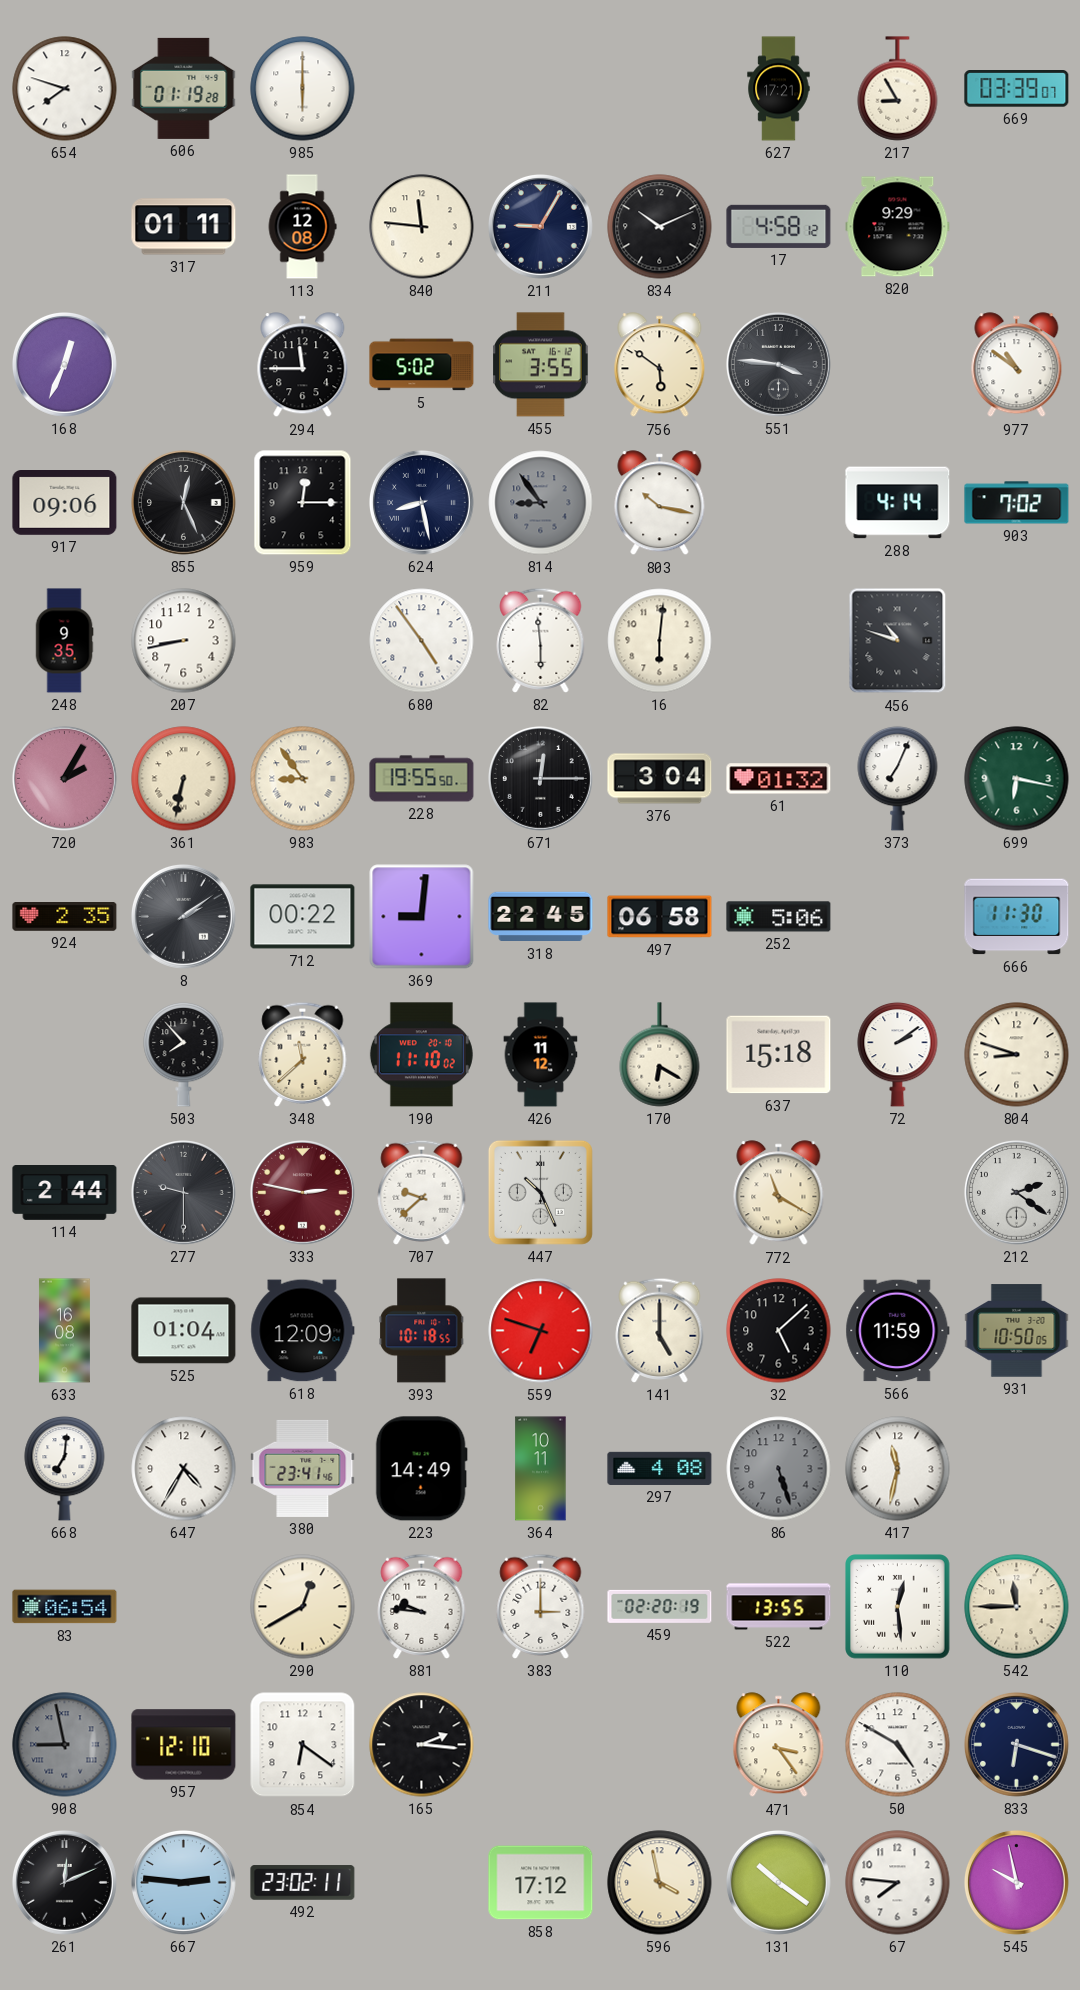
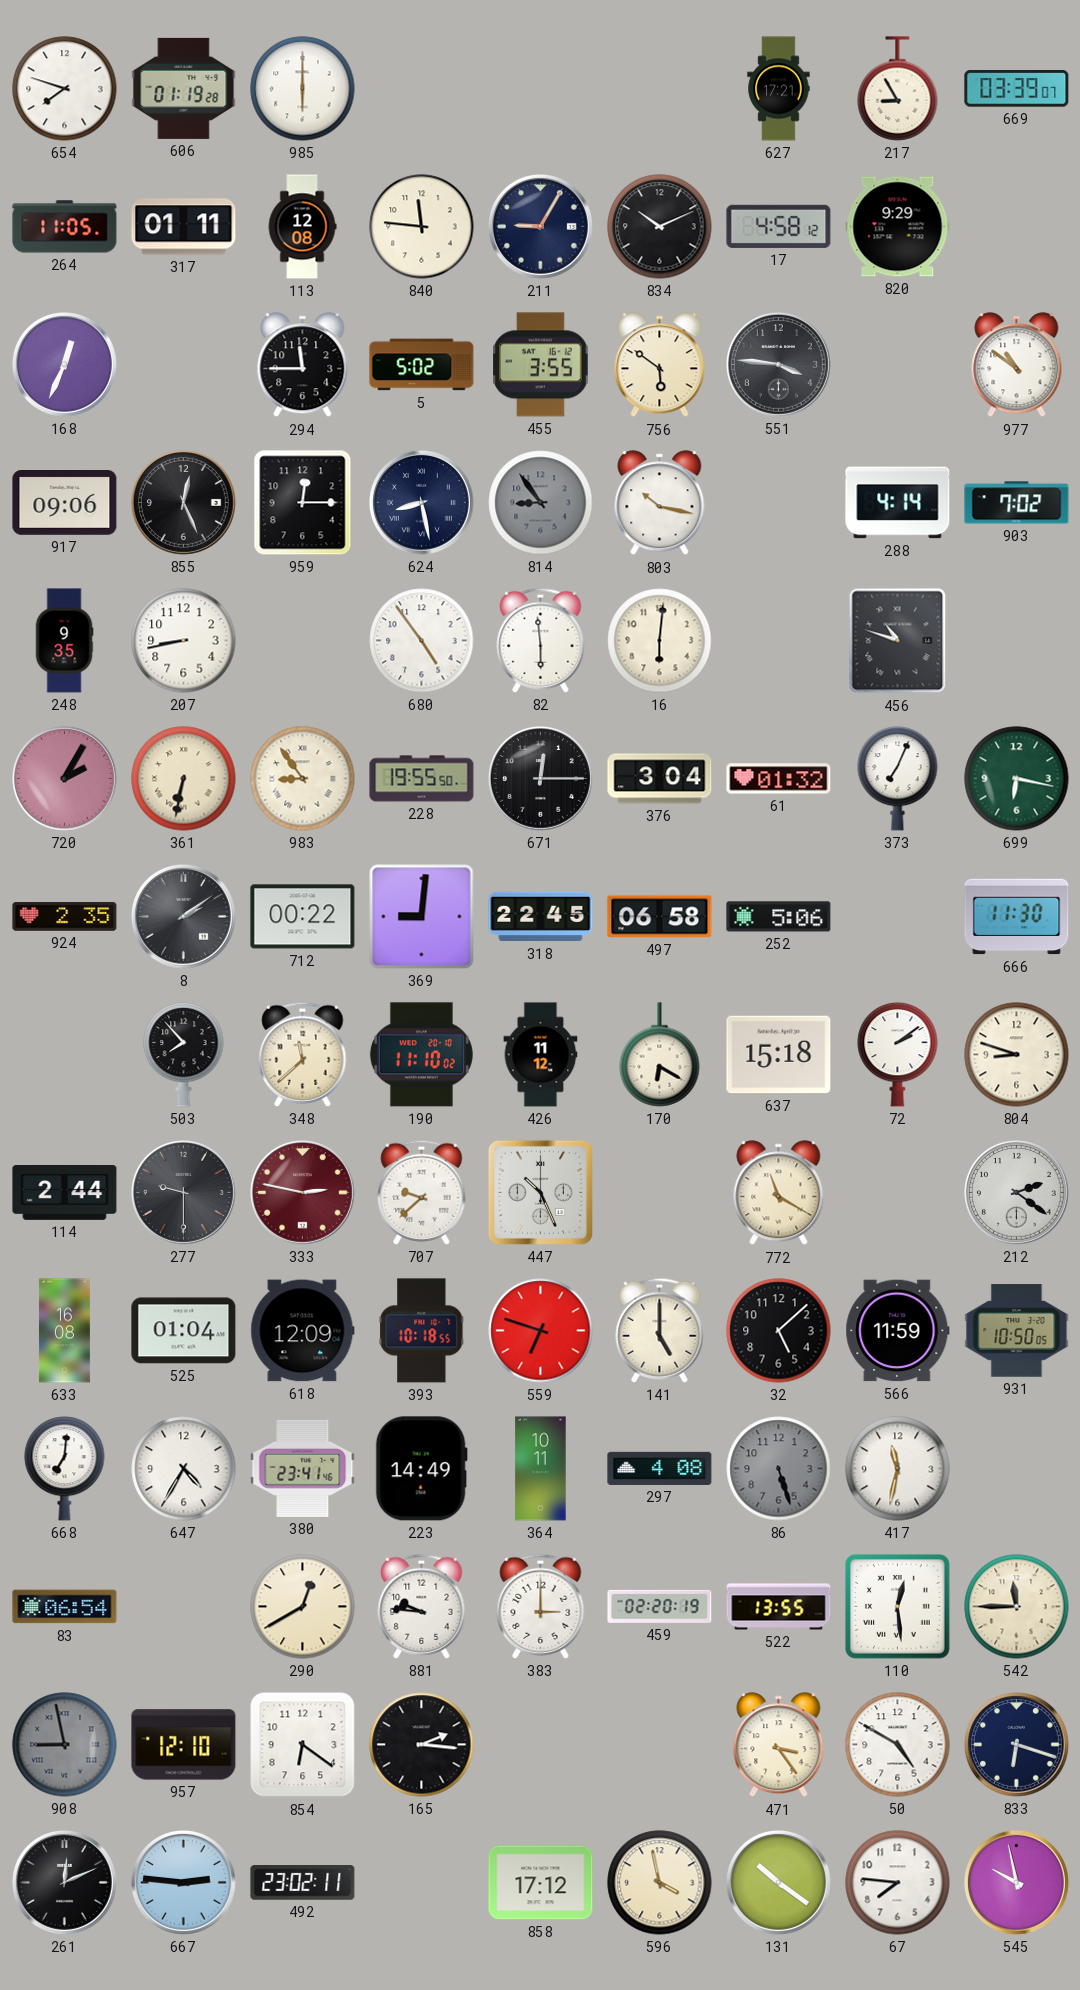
264: none -> 11:05 (65, 227)
